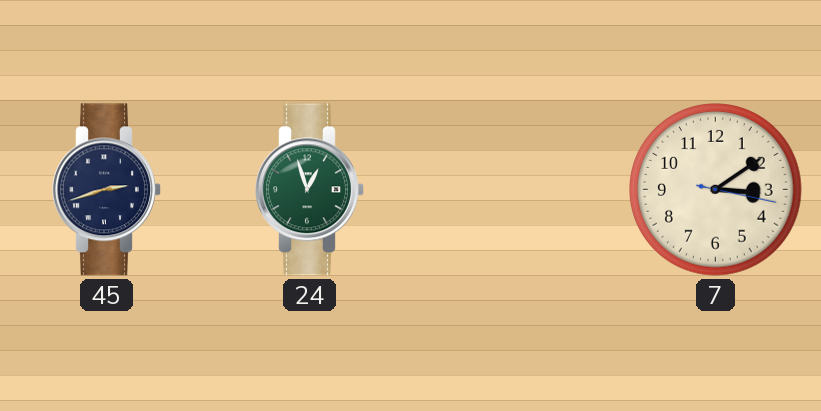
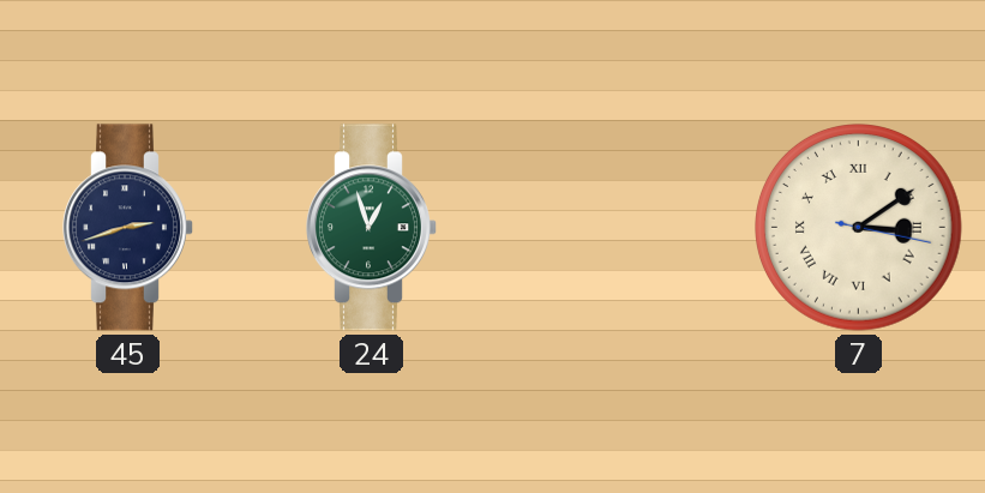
7 numerals: Arabic -> Roman (859, 228)
